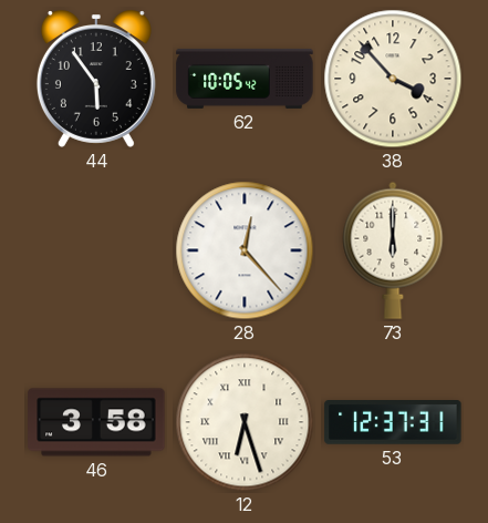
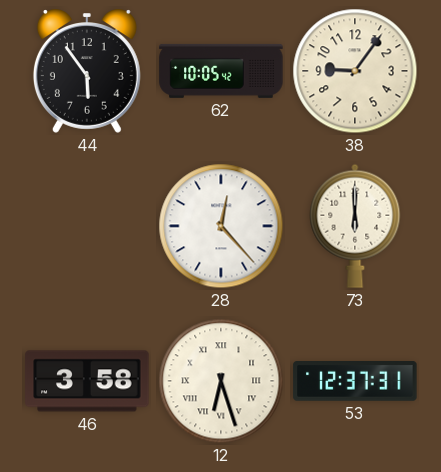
38: 3:53 -> 9:06 (355, 71)
